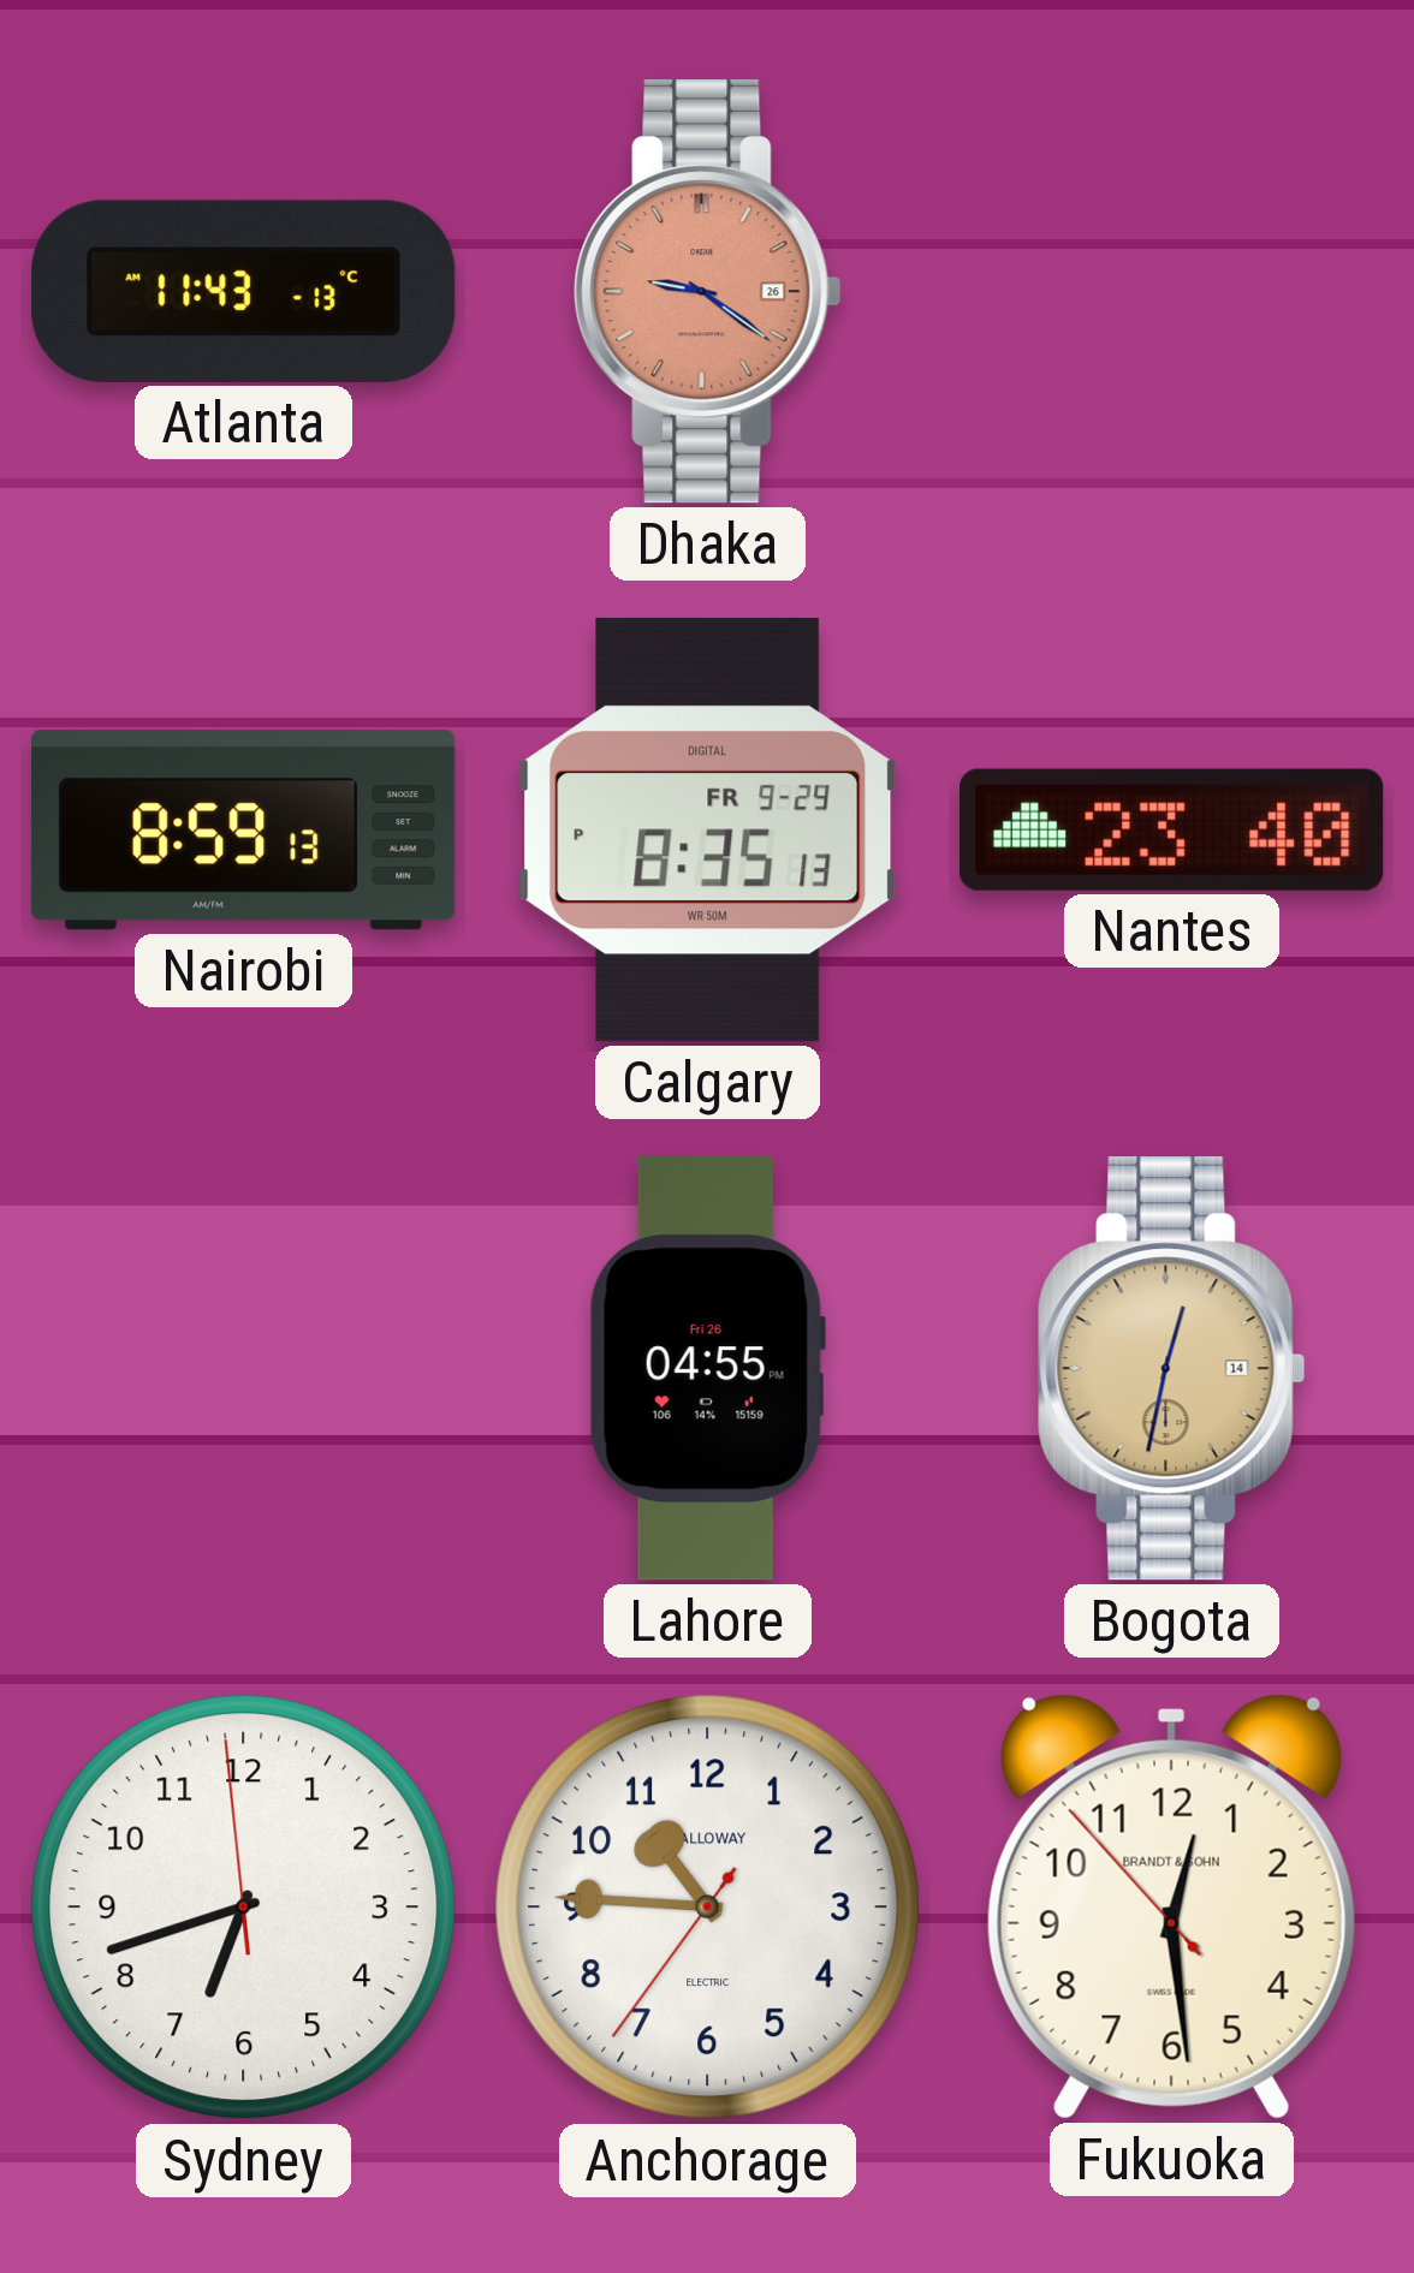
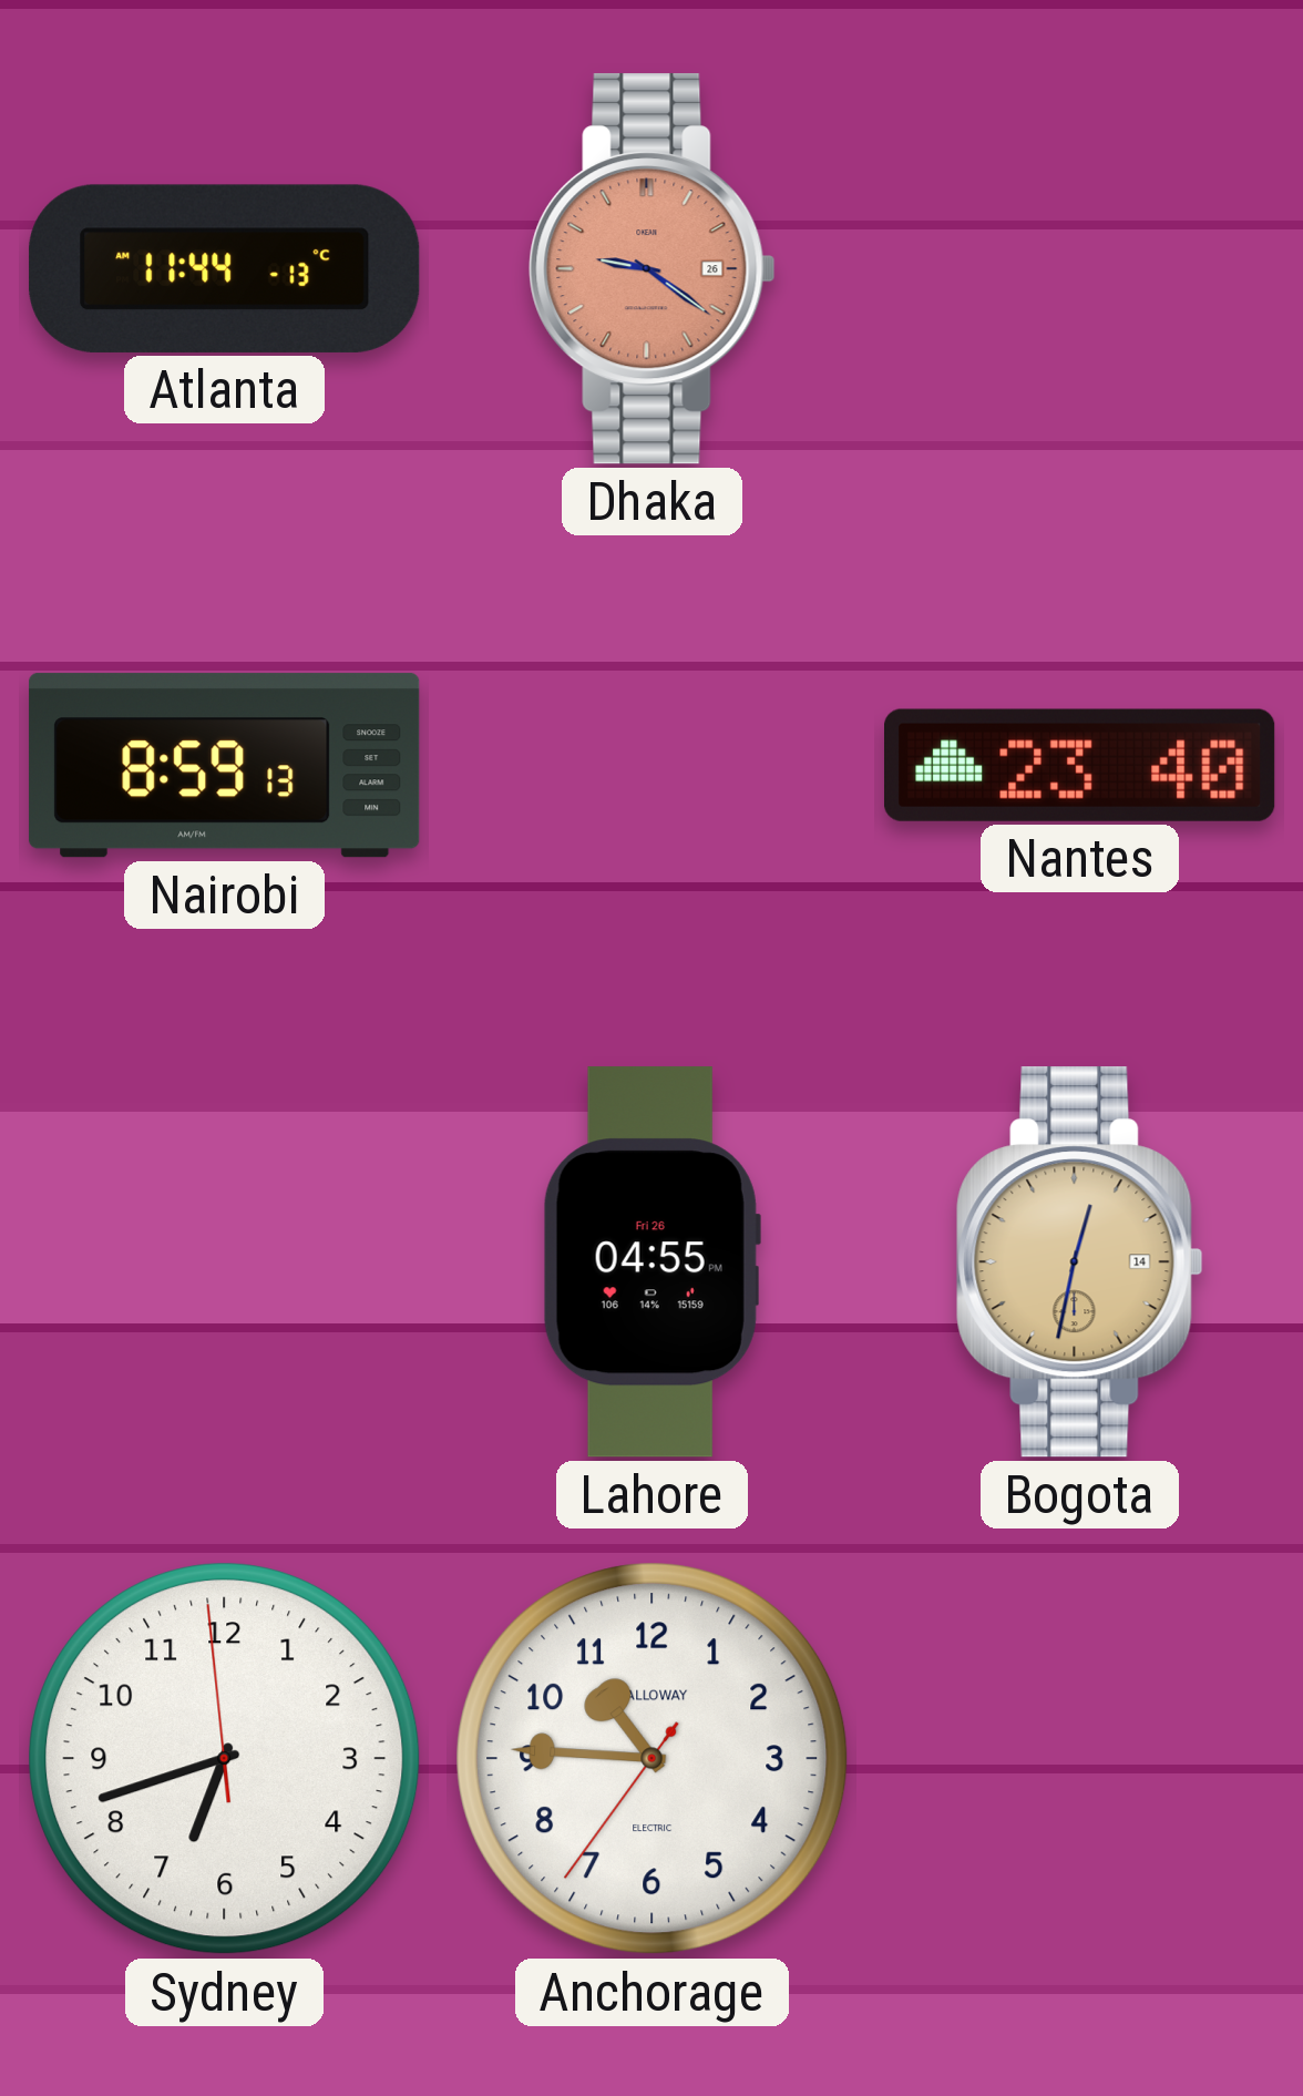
Atlanta: 11:43 -> 11:44 (225, 268)
Calgary: 8:35 -> none (708, 831)
Fukuoka: 12:28 -> none (1171, 1906)
